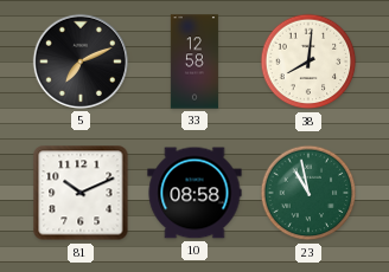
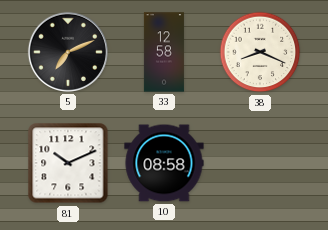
38: 8:01 -> 8:19 (260, 52)
23: 10:58 -> none (308, 193)
